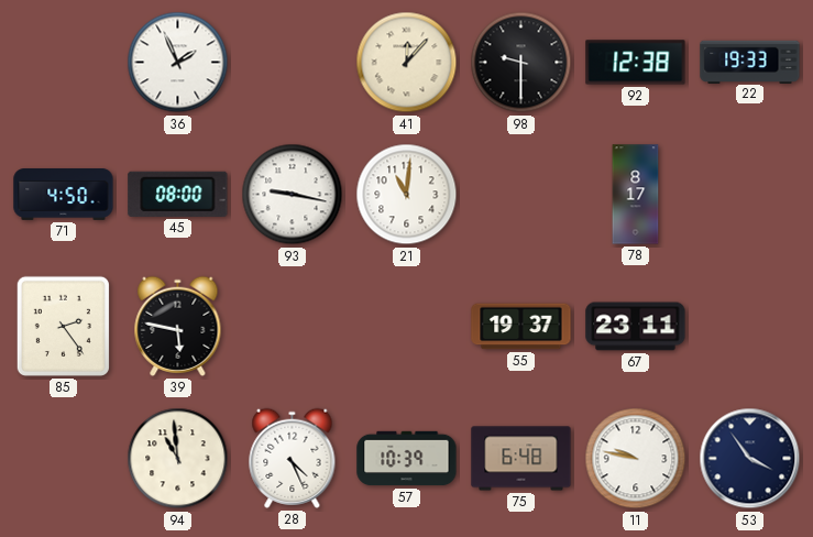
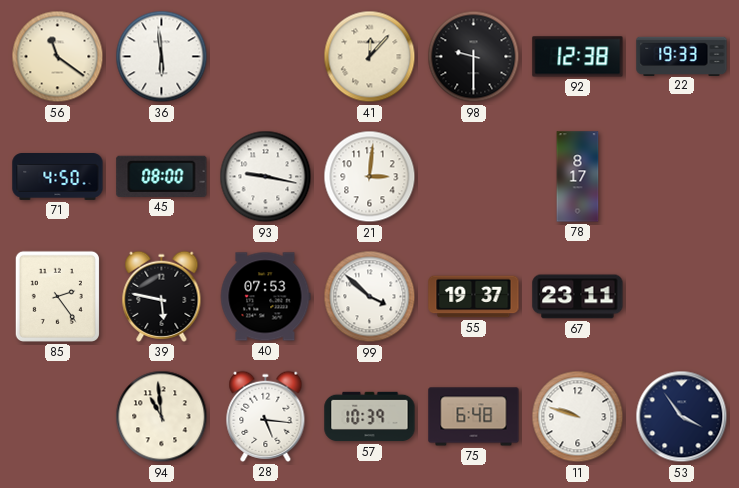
56: none -> 11:21 (58, 57)
36: 1:56 -> 5:59 (162, 57)
21: 11:01 -> 3:01 (370, 177)
40: none -> 07:53 (265, 297)
99: none -> 3:52 (370, 297)
28: 4:26 -> 5:16 (266, 416)
11: 9:47 -> 9:48 (578, 417)
